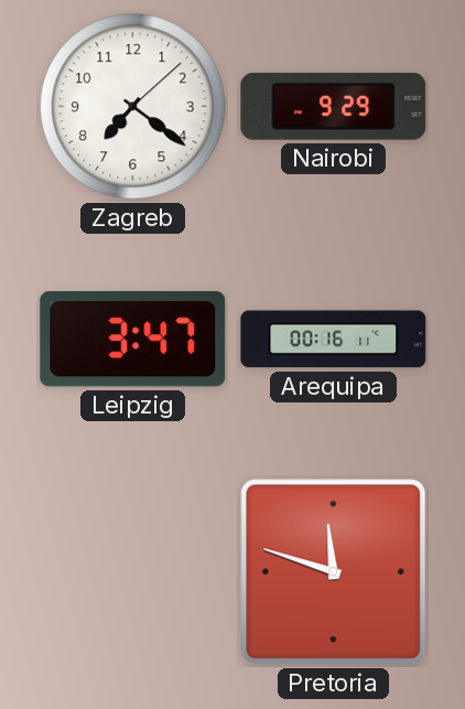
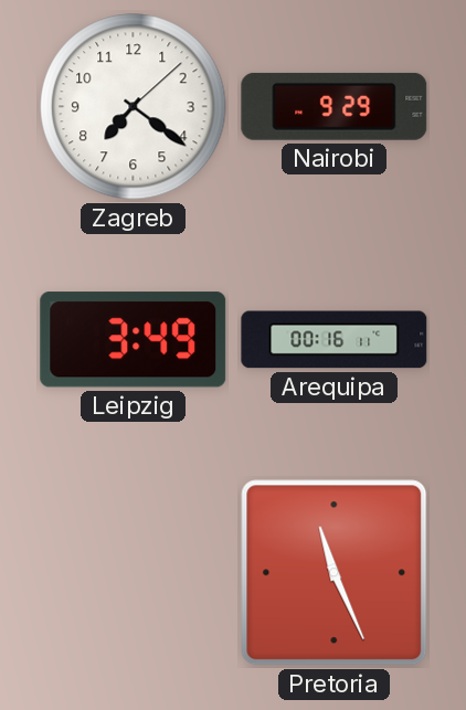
Leipzig: 3:47 -> 3:49 (134, 340)
Pretoria: 11:48 -> 11:26 (335, 573)
